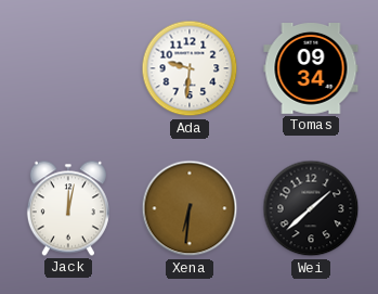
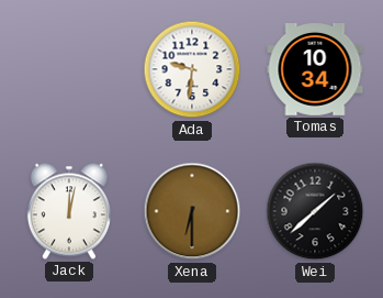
Tomas: 09:34 -> 10:34 (315, 70)
Xena: 6:31 -> 6:30 (192, 211)
